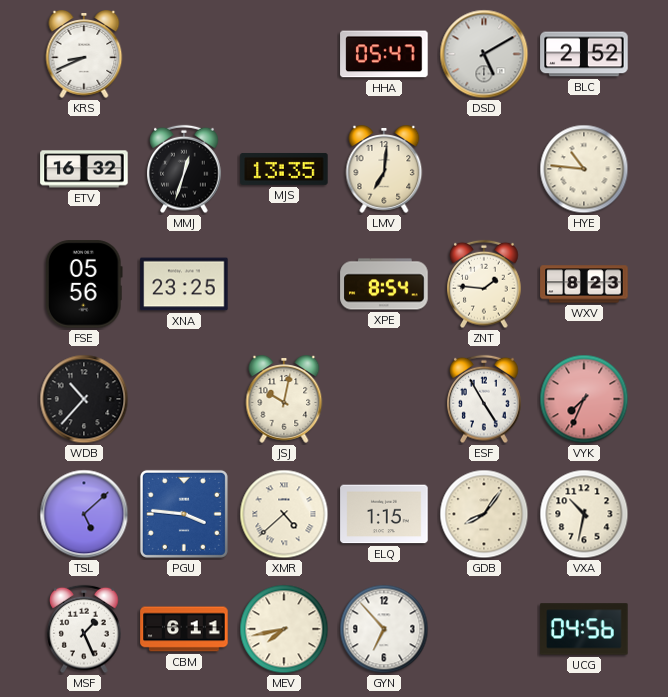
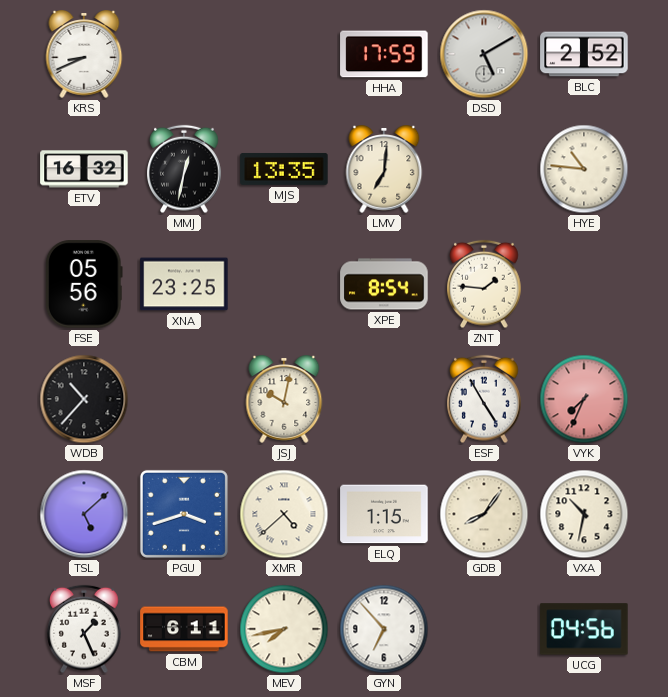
HHA: 05:47 -> 17:59 (384, 54)
MMJ: 12:33 -> 12:32 (184, 169)
WXV: 8:23 -> none (584, 284)
PGU: 3:46 -> 3:42 (184, 514)
